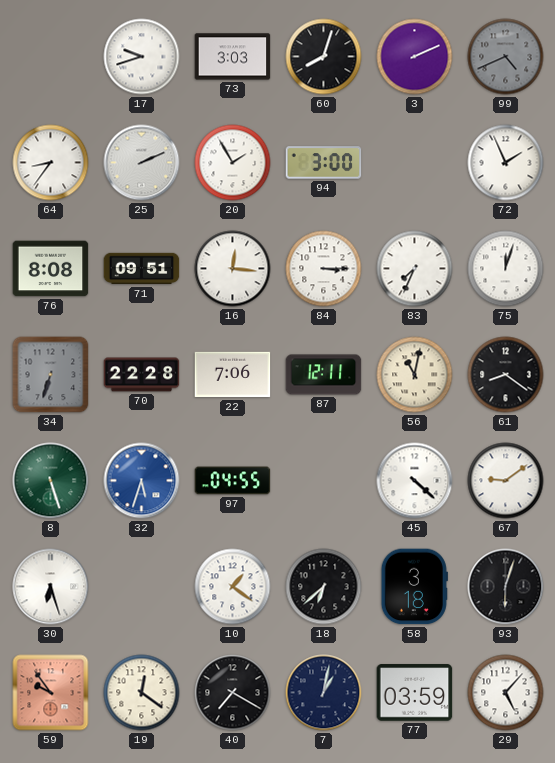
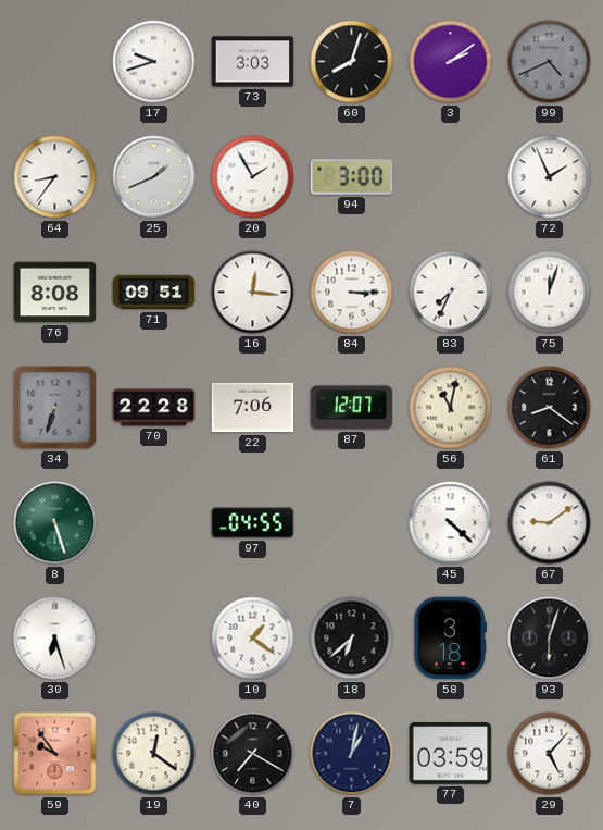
3: 2:11 -> 2:09 (451, 62)
25: 2:11 -> 1:41 (154, 177)
87: 12:11 -> 12:07 (352, 408)
32: 5:33 -> none (142, 481)
